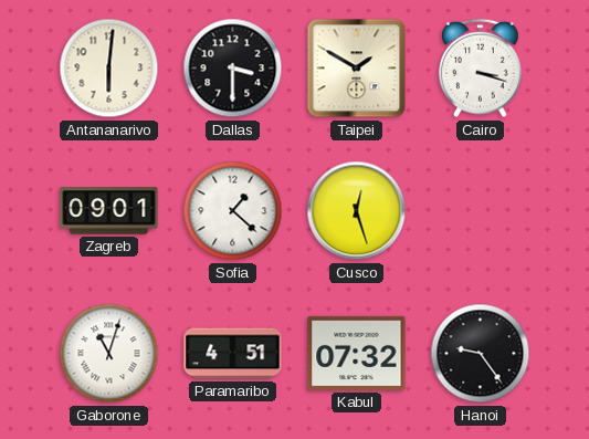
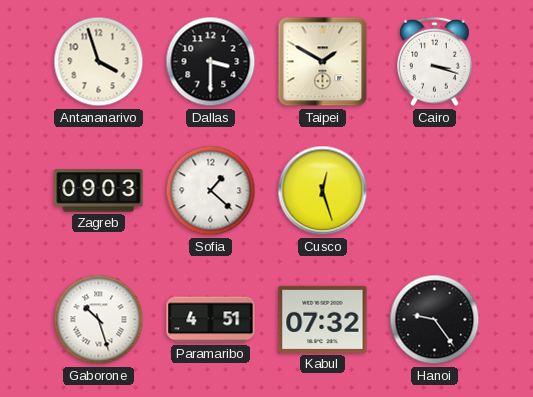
Antananarivo: 6:01 -> 3:57 (99, 62)
Zagreb: 09:01 -> 09:03 (99, 191)
Gaborone: 11:03 -> 10:27 (99, 320)
